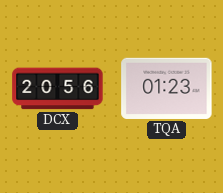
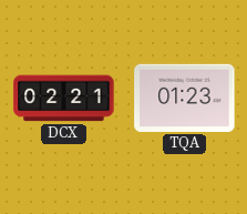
DCX: 20:56 -> 02:21 (64, 99)
